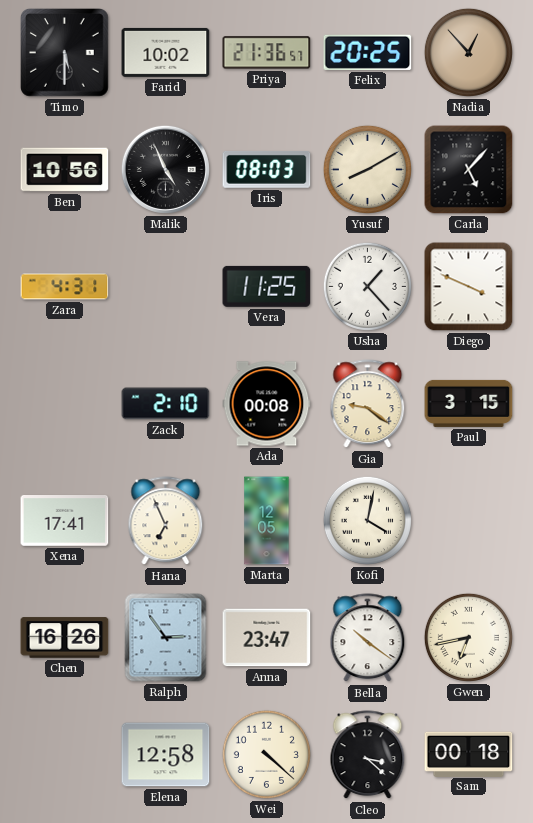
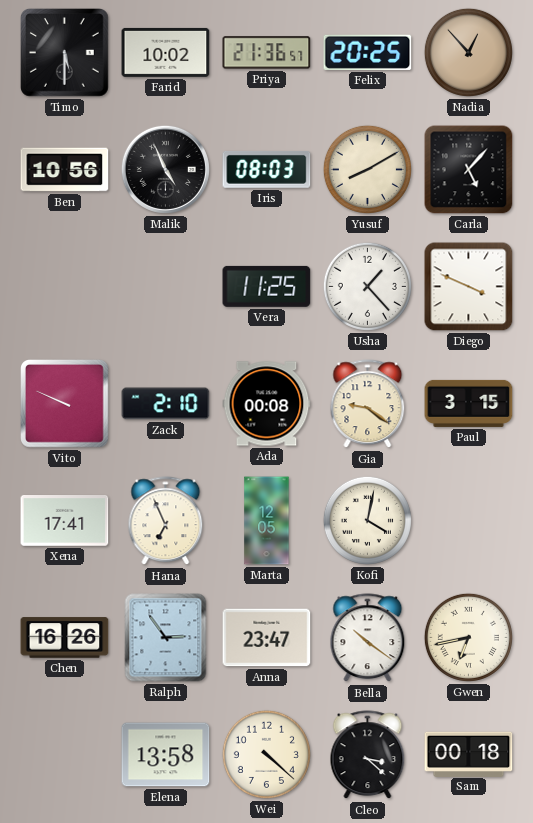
Zara: 4:31 -> none (65, 287)
Vito: none -> 9:49 (65, 404)
Elena: 12:58 -> 13:58 (166, 755)
